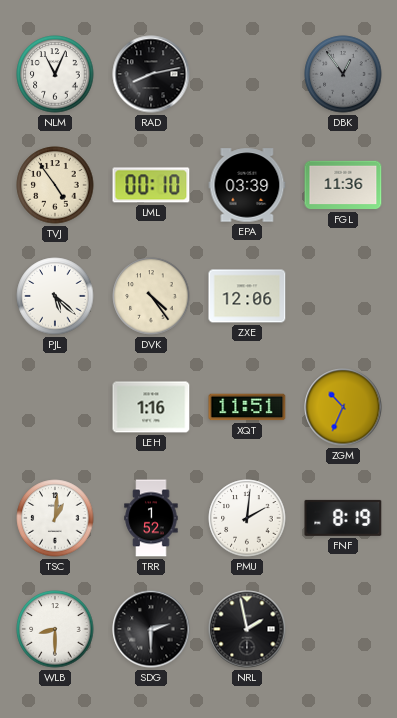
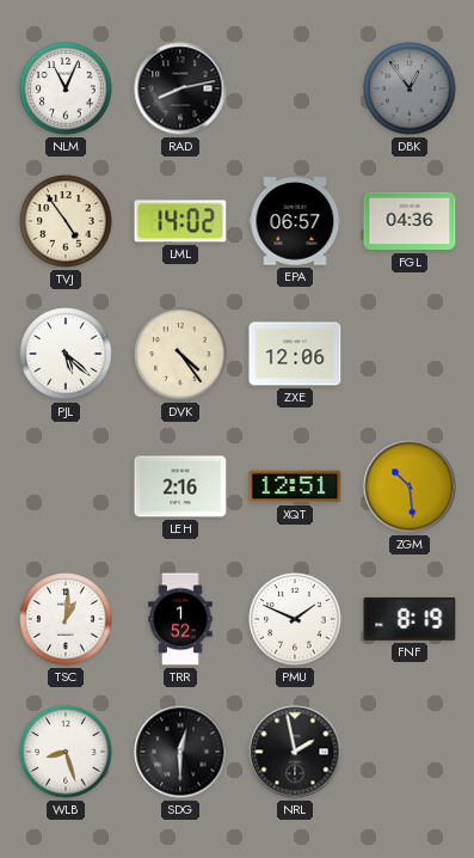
LML: 00:10 -> 14:02 (180, 221)
EPA: 03:39 -> 06:57 (295, 221)
FGL: 11:36 -> 04:36 (410, 221)
LEH: 1:16 -> 2:16 (180, 486)
XQT: 11:51 -> 12:51 (295, 486)
ZGM: 10:34 -> 10:29 (410, 486)
PMU: 2:01 -> 1:49 (295, 619)
WLB: 8:30 -> 8:27 (66, 752)
SDG: 2:30 -> 12:30 (180, 752)
